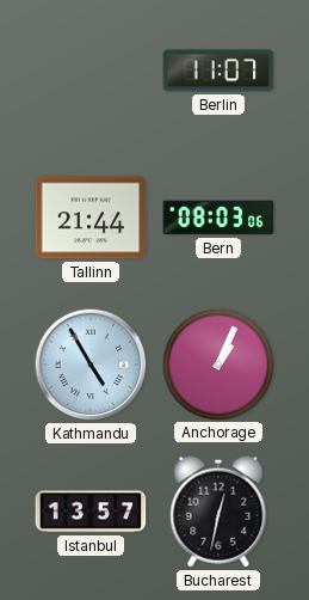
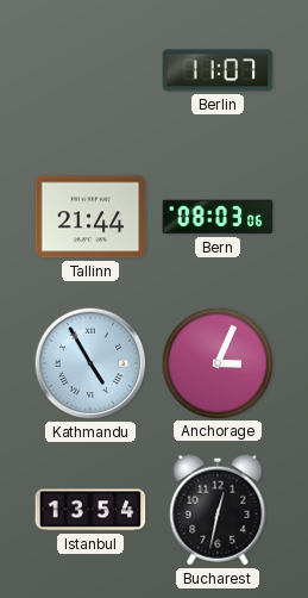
Anchorage: 1:04 -> 3:04 (216, 362)
Istanbul: 13:57 -> 13:54 (90, 510)
